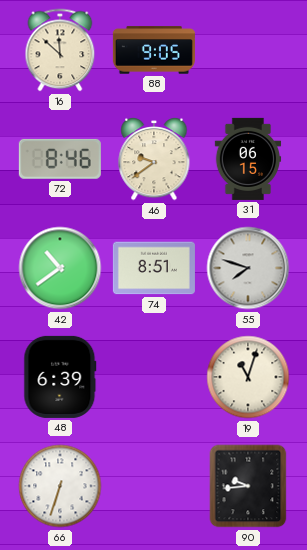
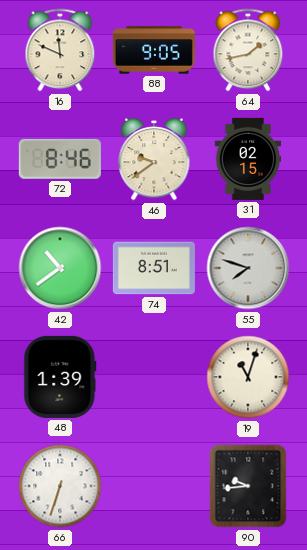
16: 11:52 -> 11:49 (60, 50)
64: none -> 1:43 (248, 50)
31: 06:15 -> 02:15 (248, 159)
48: 6:39 -> 1:39 (60, 377)
